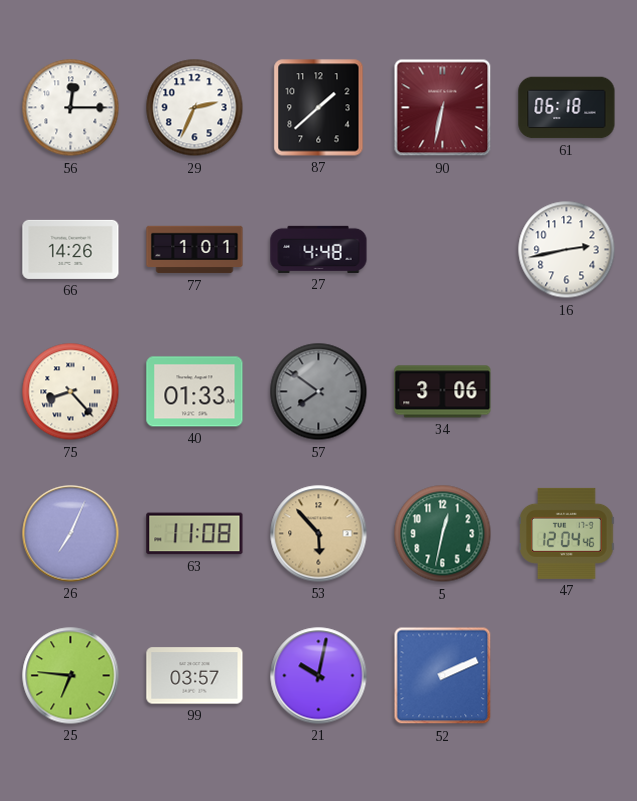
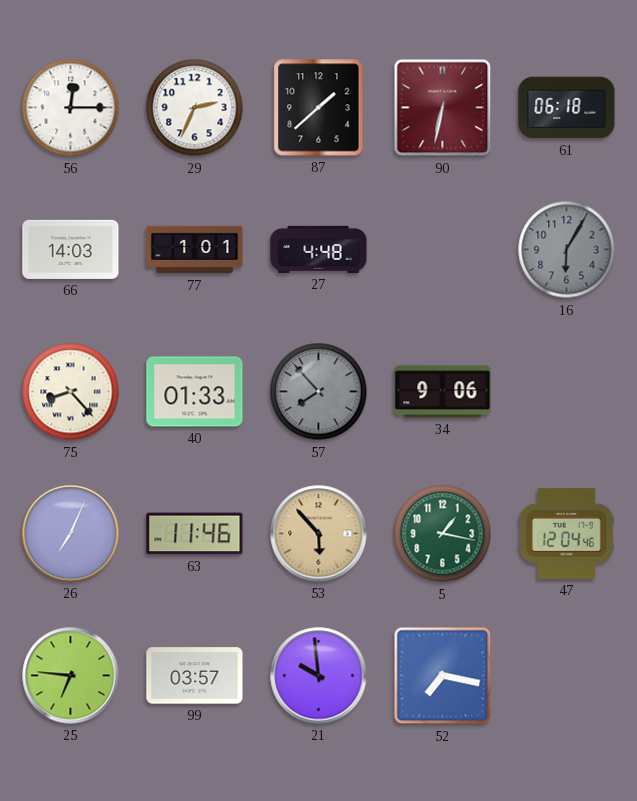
66: 14:26 -> 14:03 (71, 249)
16: 2:43 -> 6:05 (567, 250)
16 dial: white -> grey (567, 250)
57: 7:51 -> 7:53 (319, 392)
34: 3:06 -> 9:06 (443, 392)
63: 11:08 -> 11:46 (195, 534)
5: 12:32 -> 1:17 (443, 534)
21: 10:02 -> 9:59 (319, 676)
52: 2:11 -> 7:17 (443, 676)
